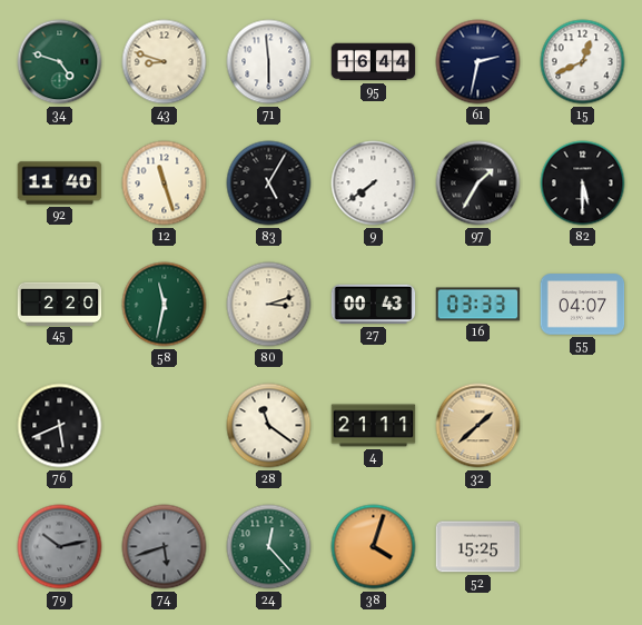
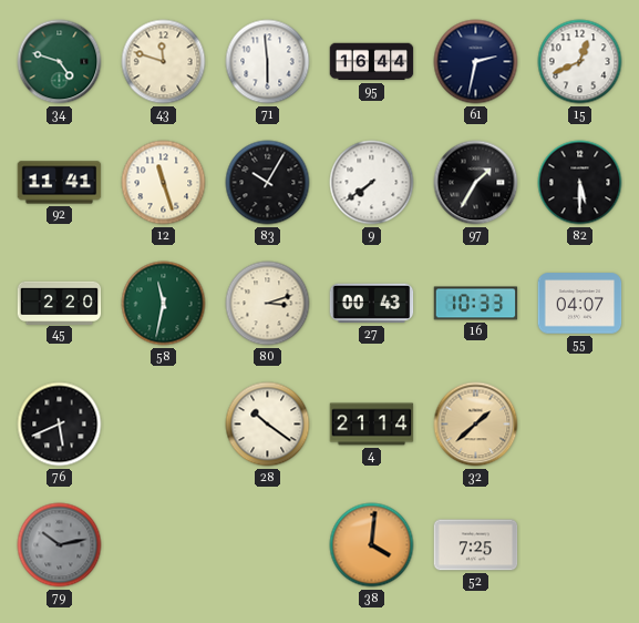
43: 8:48 -> 11:48 (164, 62)
92: 11:40 -> 11:41 (60, 183)
83: 5:05 -> 10:05 (268, 183)
16: 03:33 -> 10:33 (476, 304)
28: 11:21 -> 10:21 (268, 425)
4: 21:11 -> 21:14 (372, 425)
74: 5:42 -> none (165, 547)
24: 12:23 -> none (269, 547)
38: 4:03 -> 4:01 (372, 545)
52: 15:25 -> 7:25 (476, 545)
